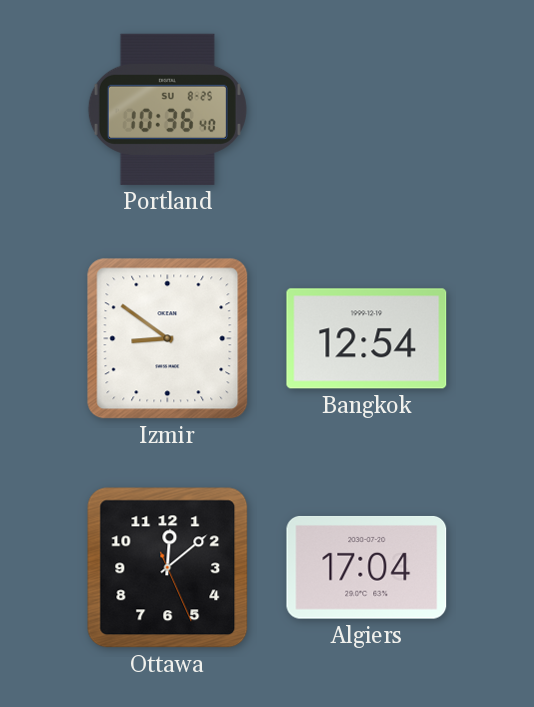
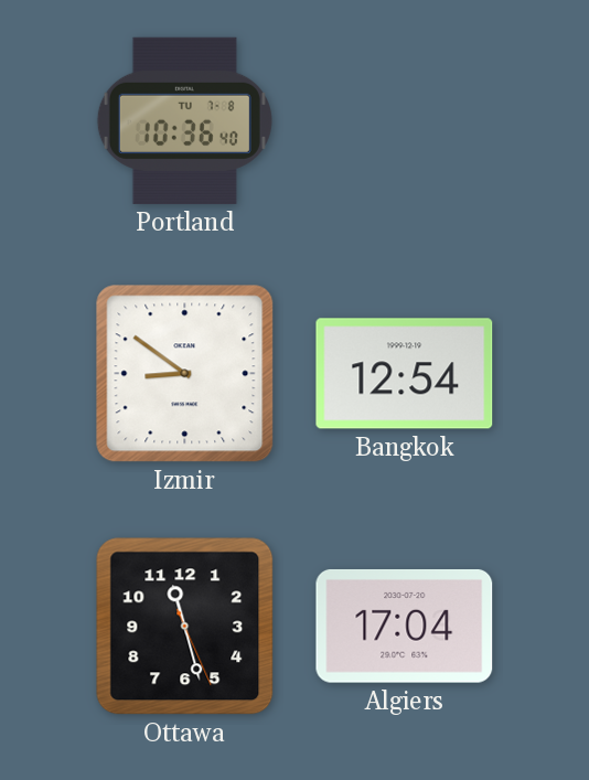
Portland date: SU 8-25 -> TU 7-8 (184, 120)
Ottawa: 12:08 -> 11:27 (185, 627)
